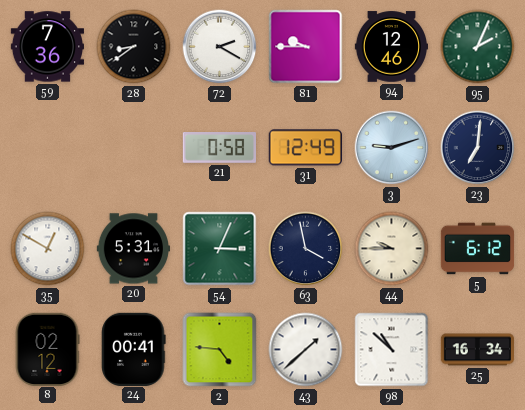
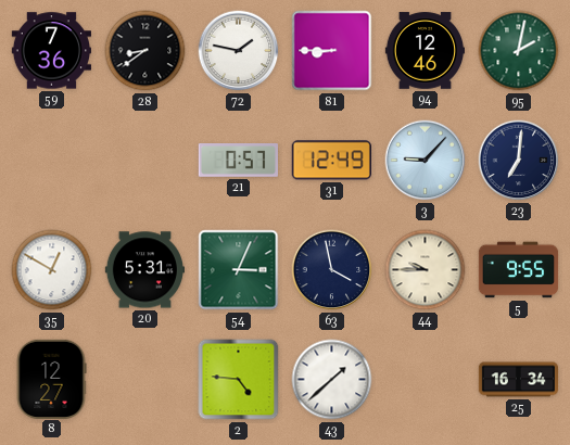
72: 2:20 -> 1:47 (239, 51)
81: 9:45 -> 8:45 (332, 51)
95: 2:04 -> 2:02 (519, 51)
21: 0:58 -> 0:57 (238, 161)
3: 9:12 -> 9:07 (426, 161)
5: 6:12 -> 9:55 (519, 270)
8: 02:12 -> 12:27 (51, 379)
24: 00:41 -> none (134, 349)
98: 10:52 -> none (392, 350)
